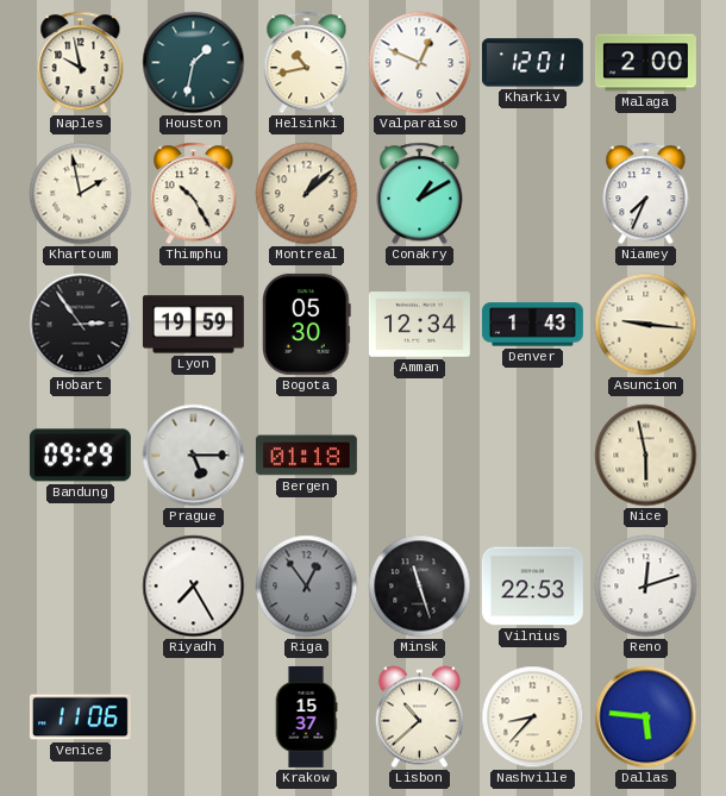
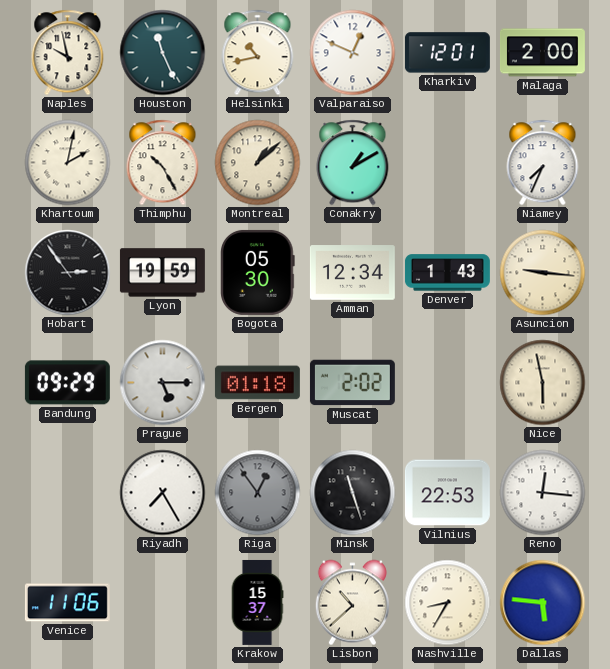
Houston: 1:32 -> 11:26 (163, 53)
Khartoum: 1:58 -> 2:02 (68, 163)
Muscat: none -> 2:02 (352, 383)
Reno: 12:12 -> 12:16 (543, 493)
Nashville: 8:37 -> 8:35 (448, 603)
